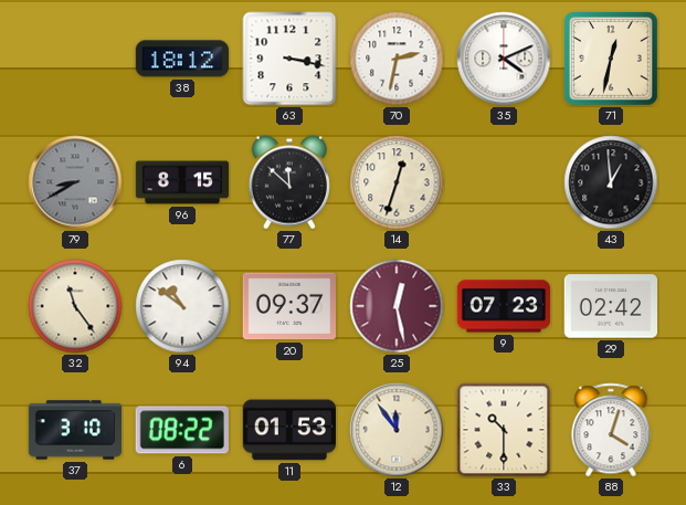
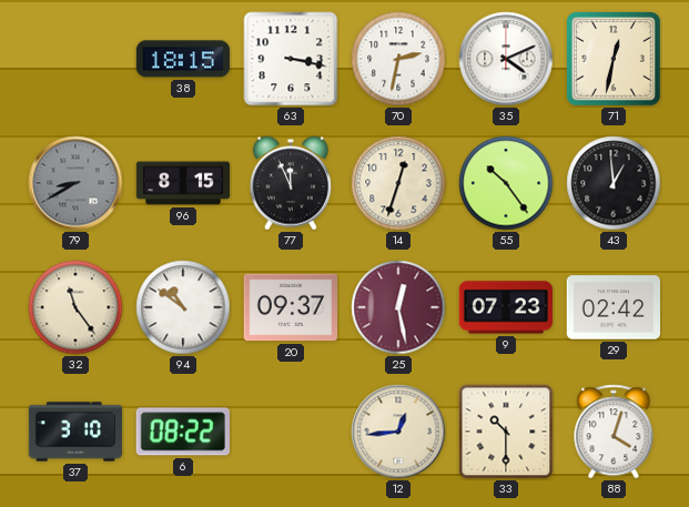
38: 18:12 -> 18:15 (182, 59)
77: 11:52 -> 11:56 (291, 183)
55: none -> 10:24 (506, 183)
11: 01:53 -> none (288, 430)
12: 11:54 -> 12:44 (398, 432)
